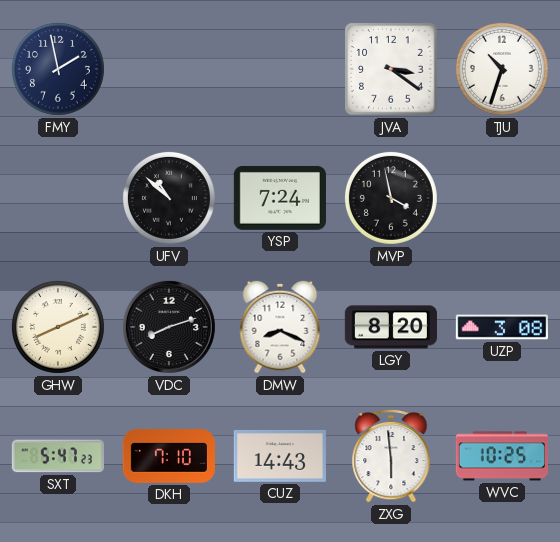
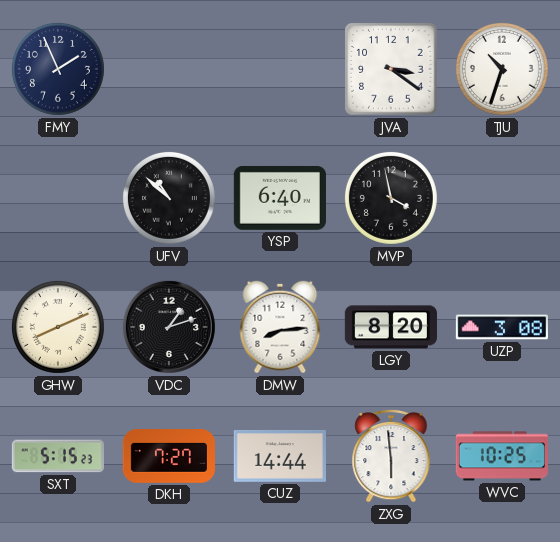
FMY: 1:58 -> 1:56 (58, 69)
YSP: 7:24 -> 6:40 (280, 198)
VDC: 8:12 -> 1:12 (169, 327)
DMW: 8:19 -> 8:14 (280, 327)
SXT: 5:47 -> 5:15 (58, 456)
DKH: 7:10 -> 7:27 (168, 456)
CUZ: 14:43 -> 14:44 (280, 456)
